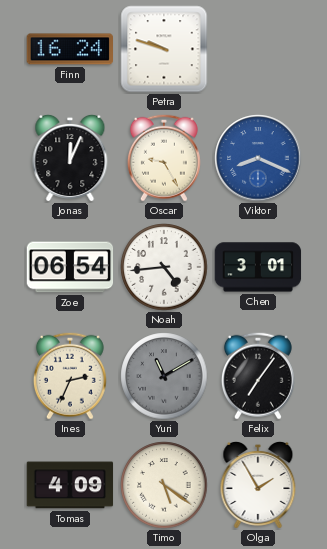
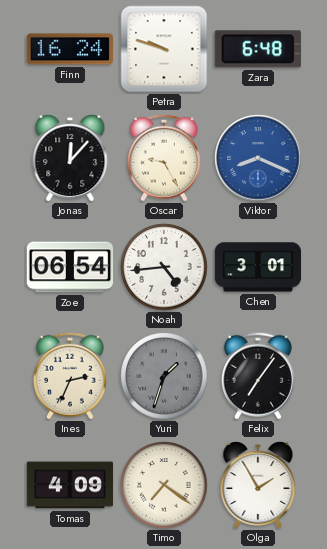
Zara: none -> 6:48 (258, 49)
Jonas: 12:04 -> 12:07 (70, 158)
Yuri: 11:10 -> 1:33 (164, 376)
Timo: 5:21 -> 7:21 (164, 485)
